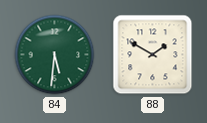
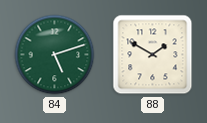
84: 5:31 -> 5:12 (55, 55)
